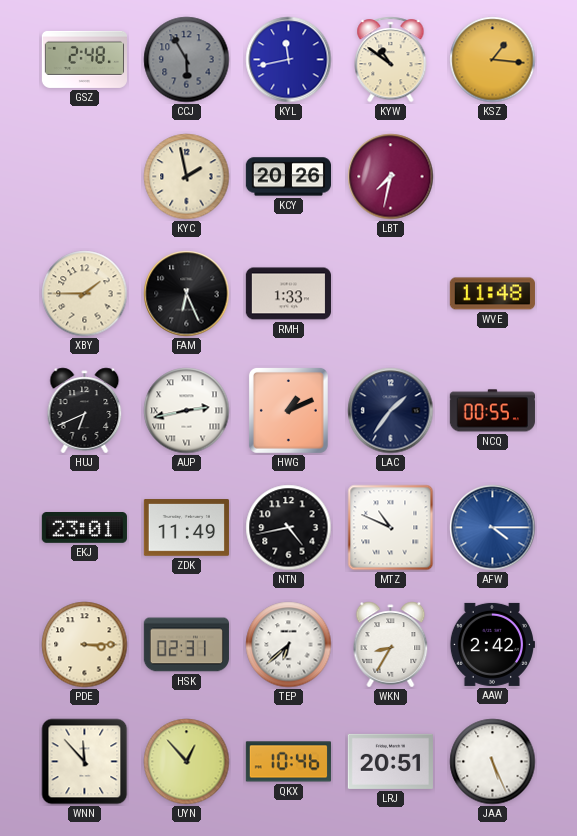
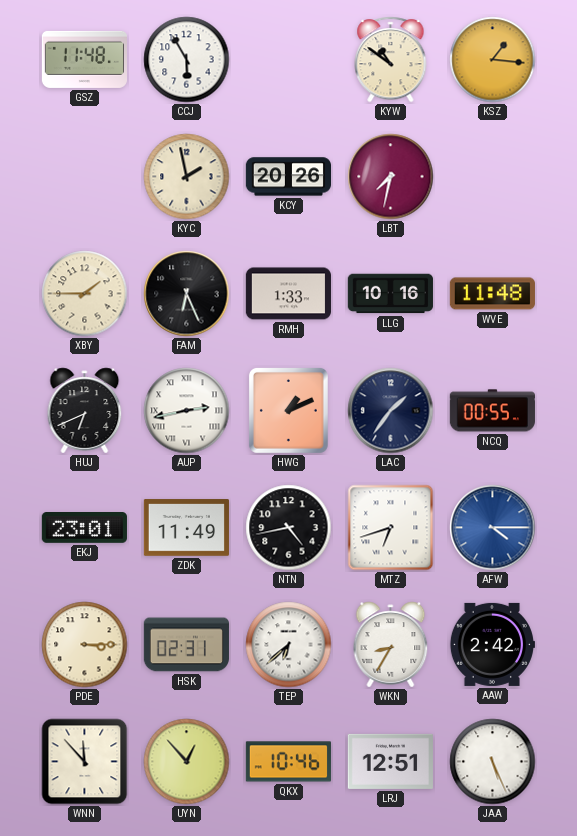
GSZ: 2:48 -> 11:48 (84, 59)
CCJ dial: grey -> white (187, 60)
KYL: 11:43 -> none (289, 60)
LLG: none -> 10:16 (390, 294)
MTZ: 10:49 -> 6:42 (391, 528)
LRJ: 20:51 -> 12:51 (390, 761)
